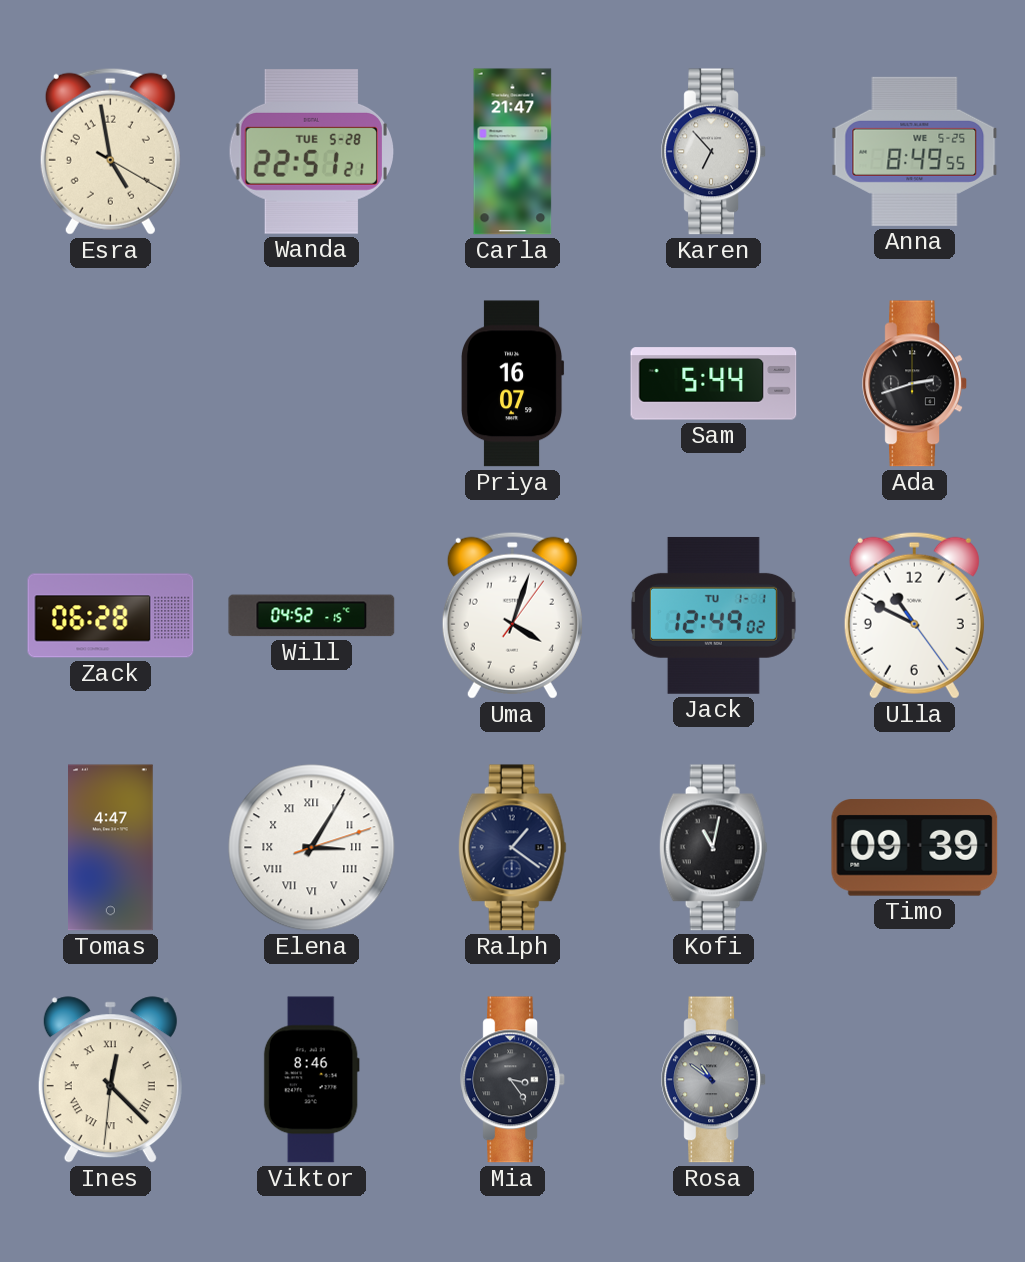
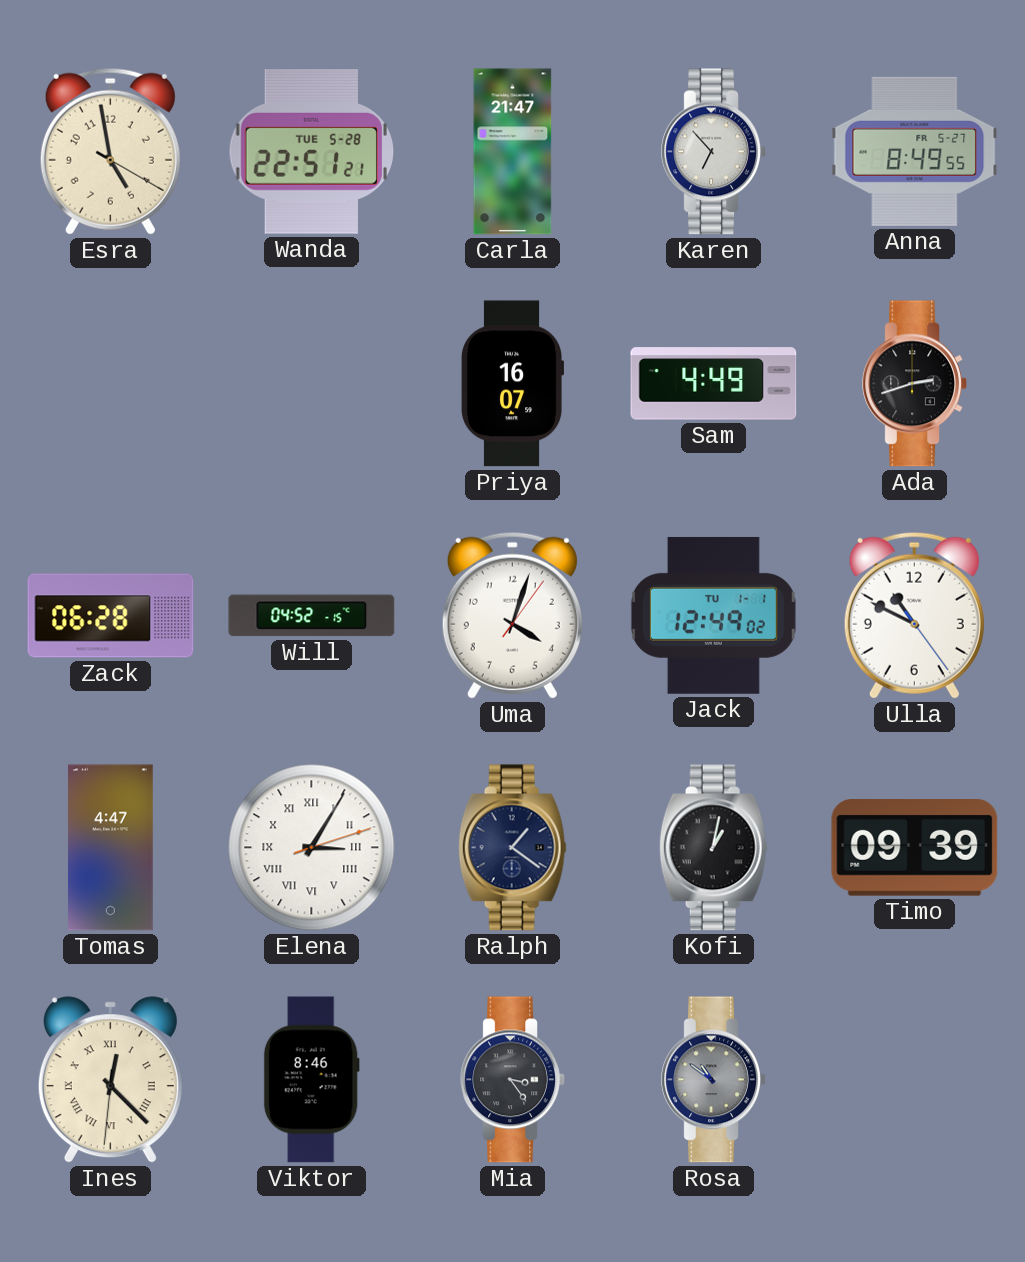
Anna date: WE 5-25 -> FR 5-27 (915, 151)
Sam: 5:44 -> 4:49 (714, 384)
Kofi: 11:02 -> 1:02 (713, 848)
